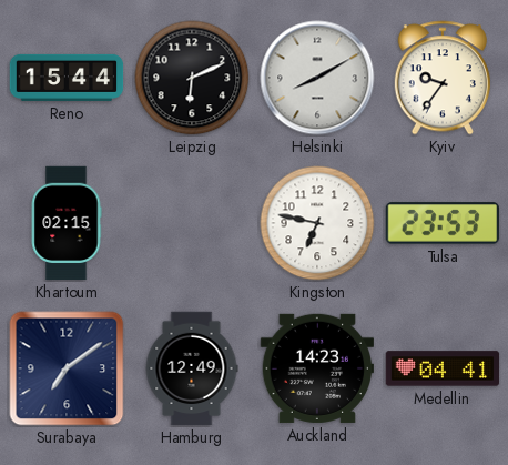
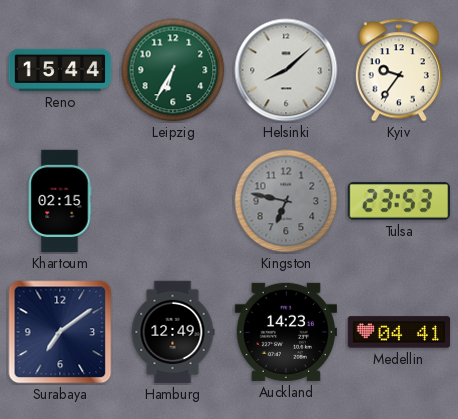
Leipzig: 6:11 -> 6:35 (173, 70)
Leipzig dial: black -> green (173, 70)
Helsinki: 8:10 -> 8:08 (286, 70)
Kingston dial: white -> grey (286, 201)
